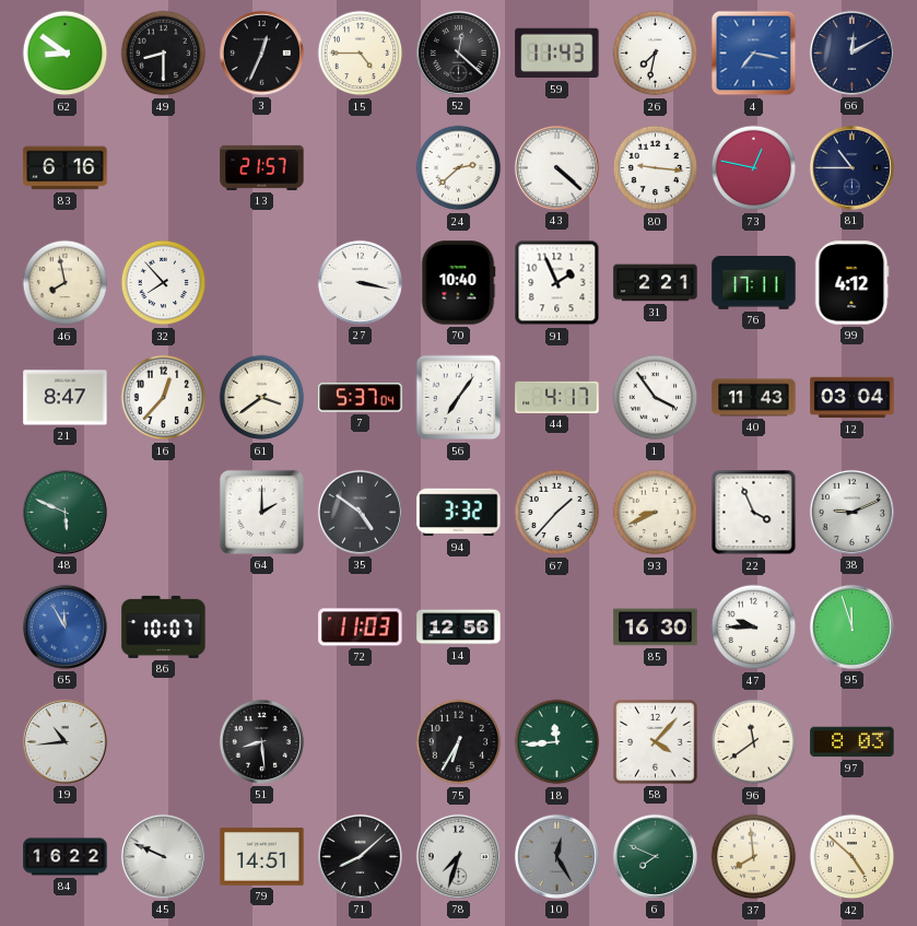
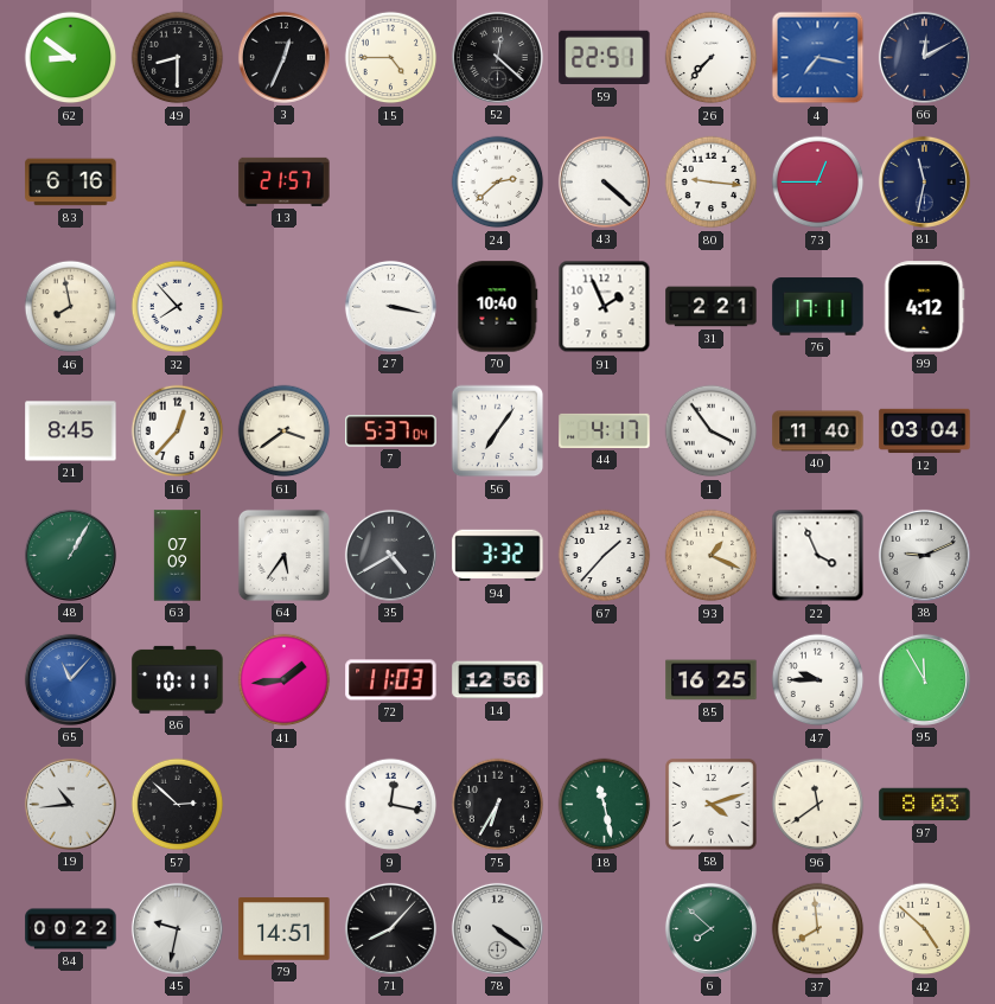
59: 11:43 -> 22:51 (605, 58)
26: 7:32 -> 7:37 (712, 58)
73: 12:47 -> 12:45 (818, 183)
81: 10:45 -> 11:32 (924, 181)
21: 8:47 -> 8:45 (71, 431)
40: 11:43 -> 11:40 (818, 431)
48: 5:49 -> 1:05 (70, 555)
63: none -> 07:09 (177, 556)
64: 2:00 -> 5:36 (283, 555)
35: 4:51 -> 4:40 (390, 555)
93: 8:41 -> 1:19 (712, 556)
65: 11:55 -> 11:07 (70, 679)
86: 10:07 -> 10:11 (178, 679)
41: none -> 1:44 (285, 680)
85: 16:30 -> 16:25 (712, 680)
95: 11:57 -> 11:55 (924, 679)
57: none -> 2:52 (178, 805)
51: 8:29 -> none (261, 741)
9: none -> 12:17 (391, 805)
18: 11:44 -> 11:28 (605, 805)
58: 4:07 -> 4:12 (712, 805)
84: 16:22 -> 00:22 (71, 929)
45: 9:49 -> 9:32 (177, 928)
71: 8:08 -> 8:07 (390, 928)
78: 7:33 -> 4:21 (497, 928)
10: 12:25 -> none (556, 856)
6: 7:49 -> 7:52 (710, 928)
